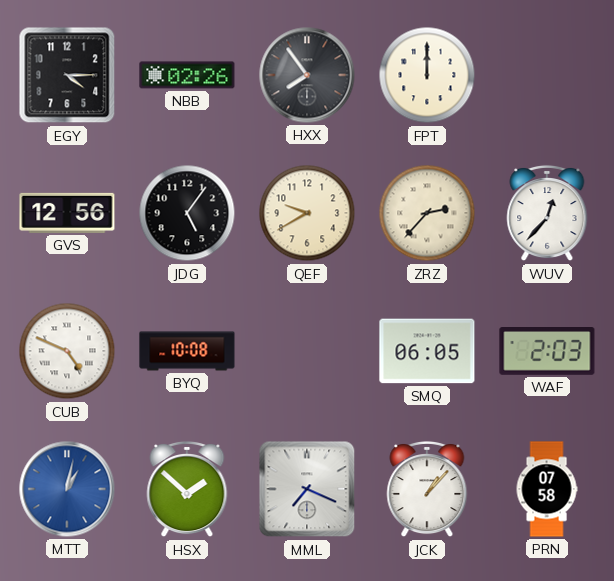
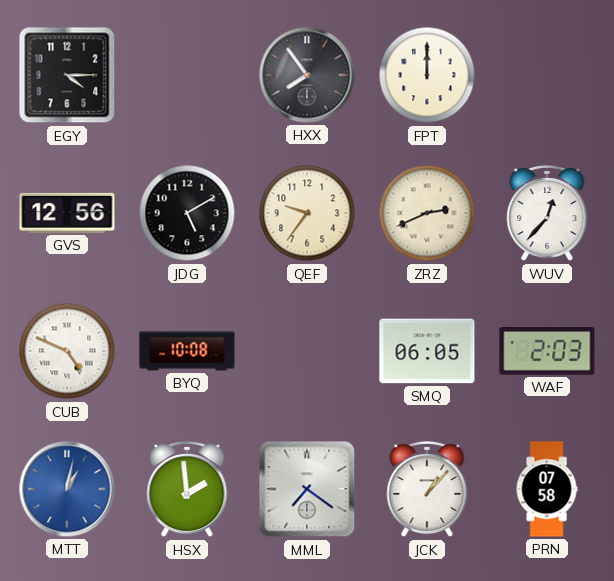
NBB: 02:26 -> none (187, 75)
JDG: 5:06 -> 5:10 (187, 213)
QEF: 9:40 -> 9:36 (307, 213)
ZRZ: 2:37 -> 2:41 (427, 213)
HSX: 1:52 -> 1:59 (187, 489)
MML: 7:19 -> 7:21 (307, 489)
